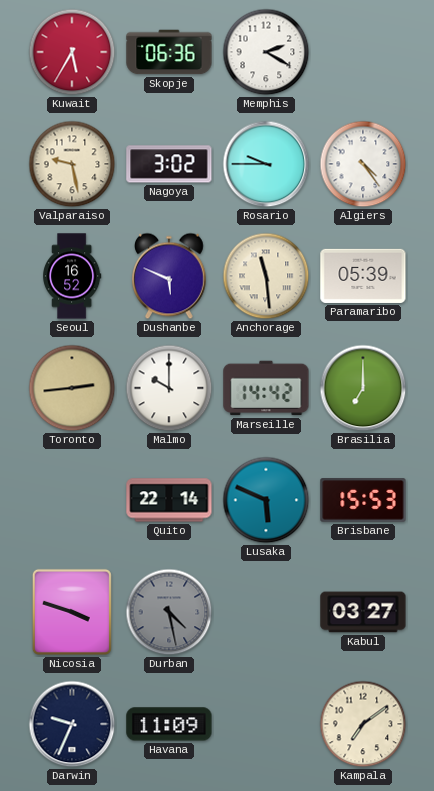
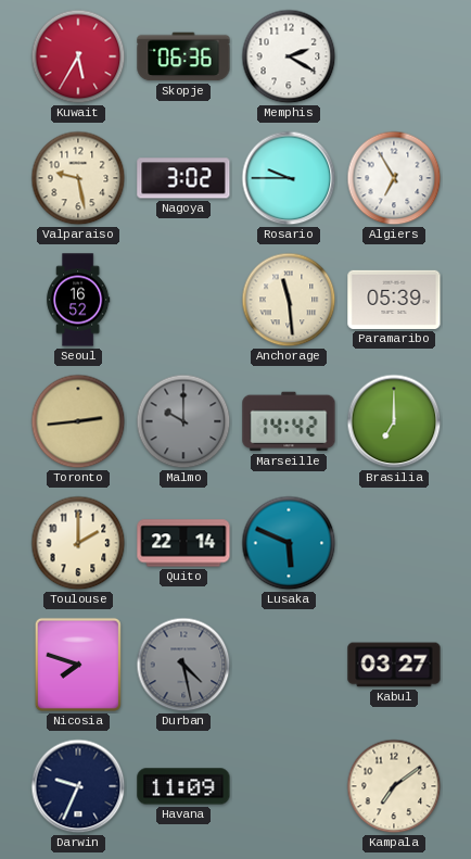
Algiers: 4:24 -> 6:55 (394, 178)
Dushanbe: 5:49 -> none (170, 276)
Malmo dial: white -> grey (183, 421)
Toulouse: none -> 2:00 (78, 543)
Brisbane: 15:53 -> none (363, 500)
Nicosia: 3:48 -> 7:48 (78, 665)
